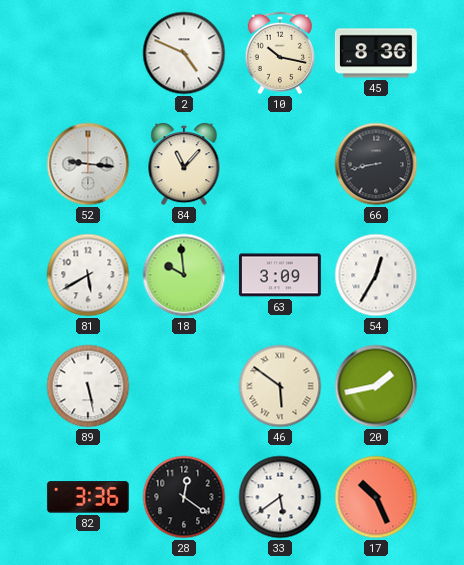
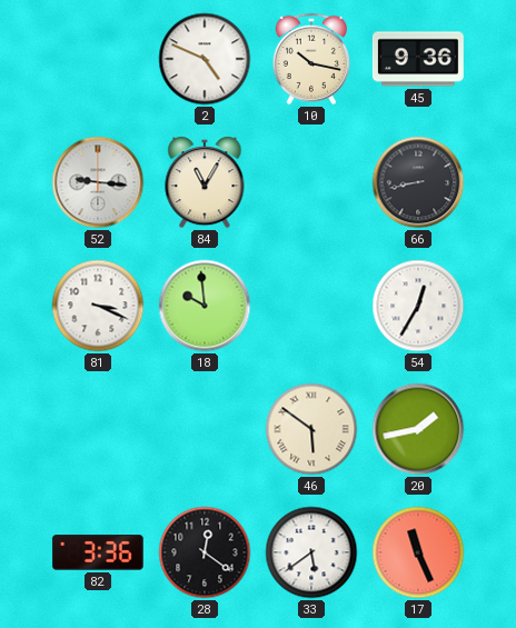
45: 8:36 -> 9:36 (418, 59)
84: 11:07 -> 11:05 (205, 182)
81: 5:40 -> 3:19 (98, 306)
63: 3:09 -> none (280, 275)
89: 5:28 -> none (88, 386)
17: 10:26 -> 11:26 (418, 552)
